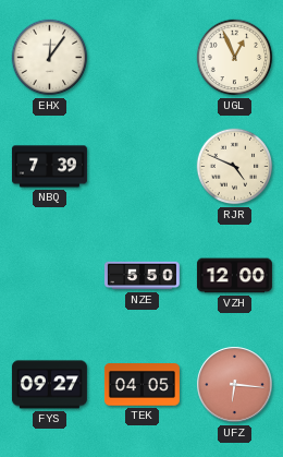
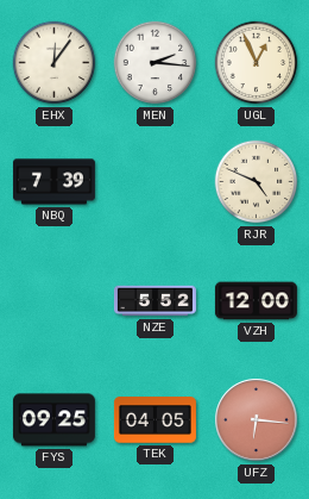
MEN: none -> 2:16 (156, 63)
NZE: 5:50 -> 5:52 (154, 301)
FYS: 09:27 -> 09:25 (53, 420)
